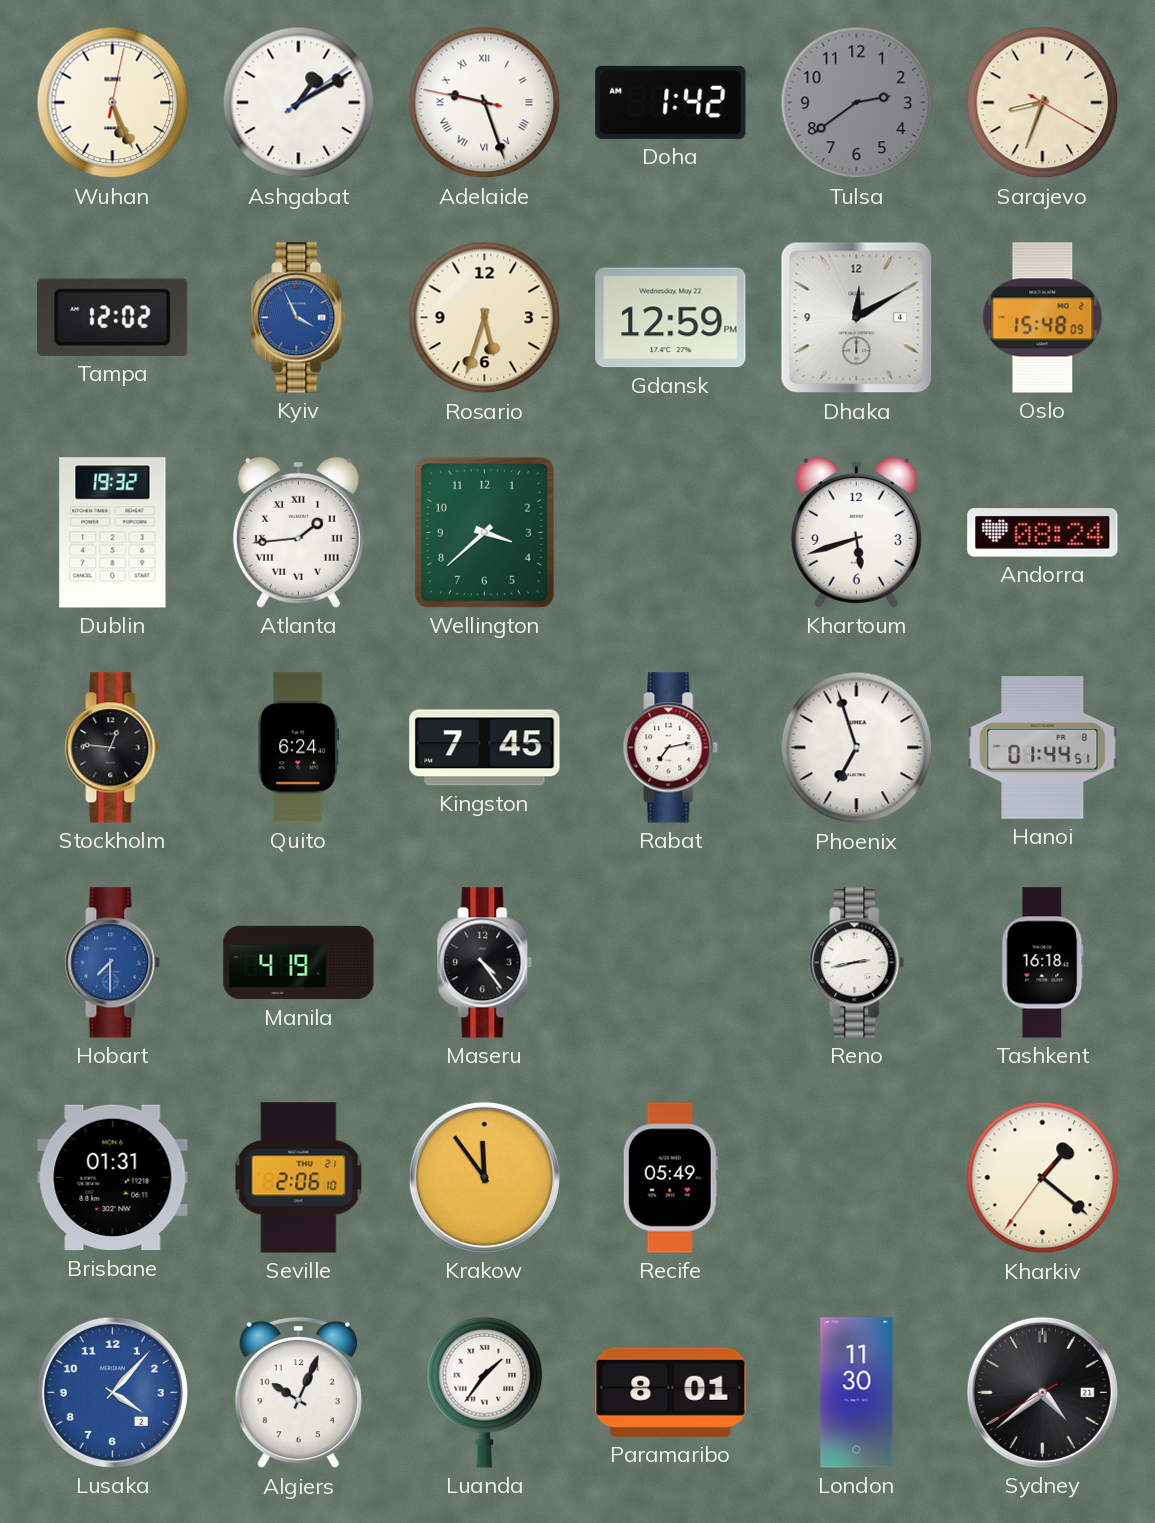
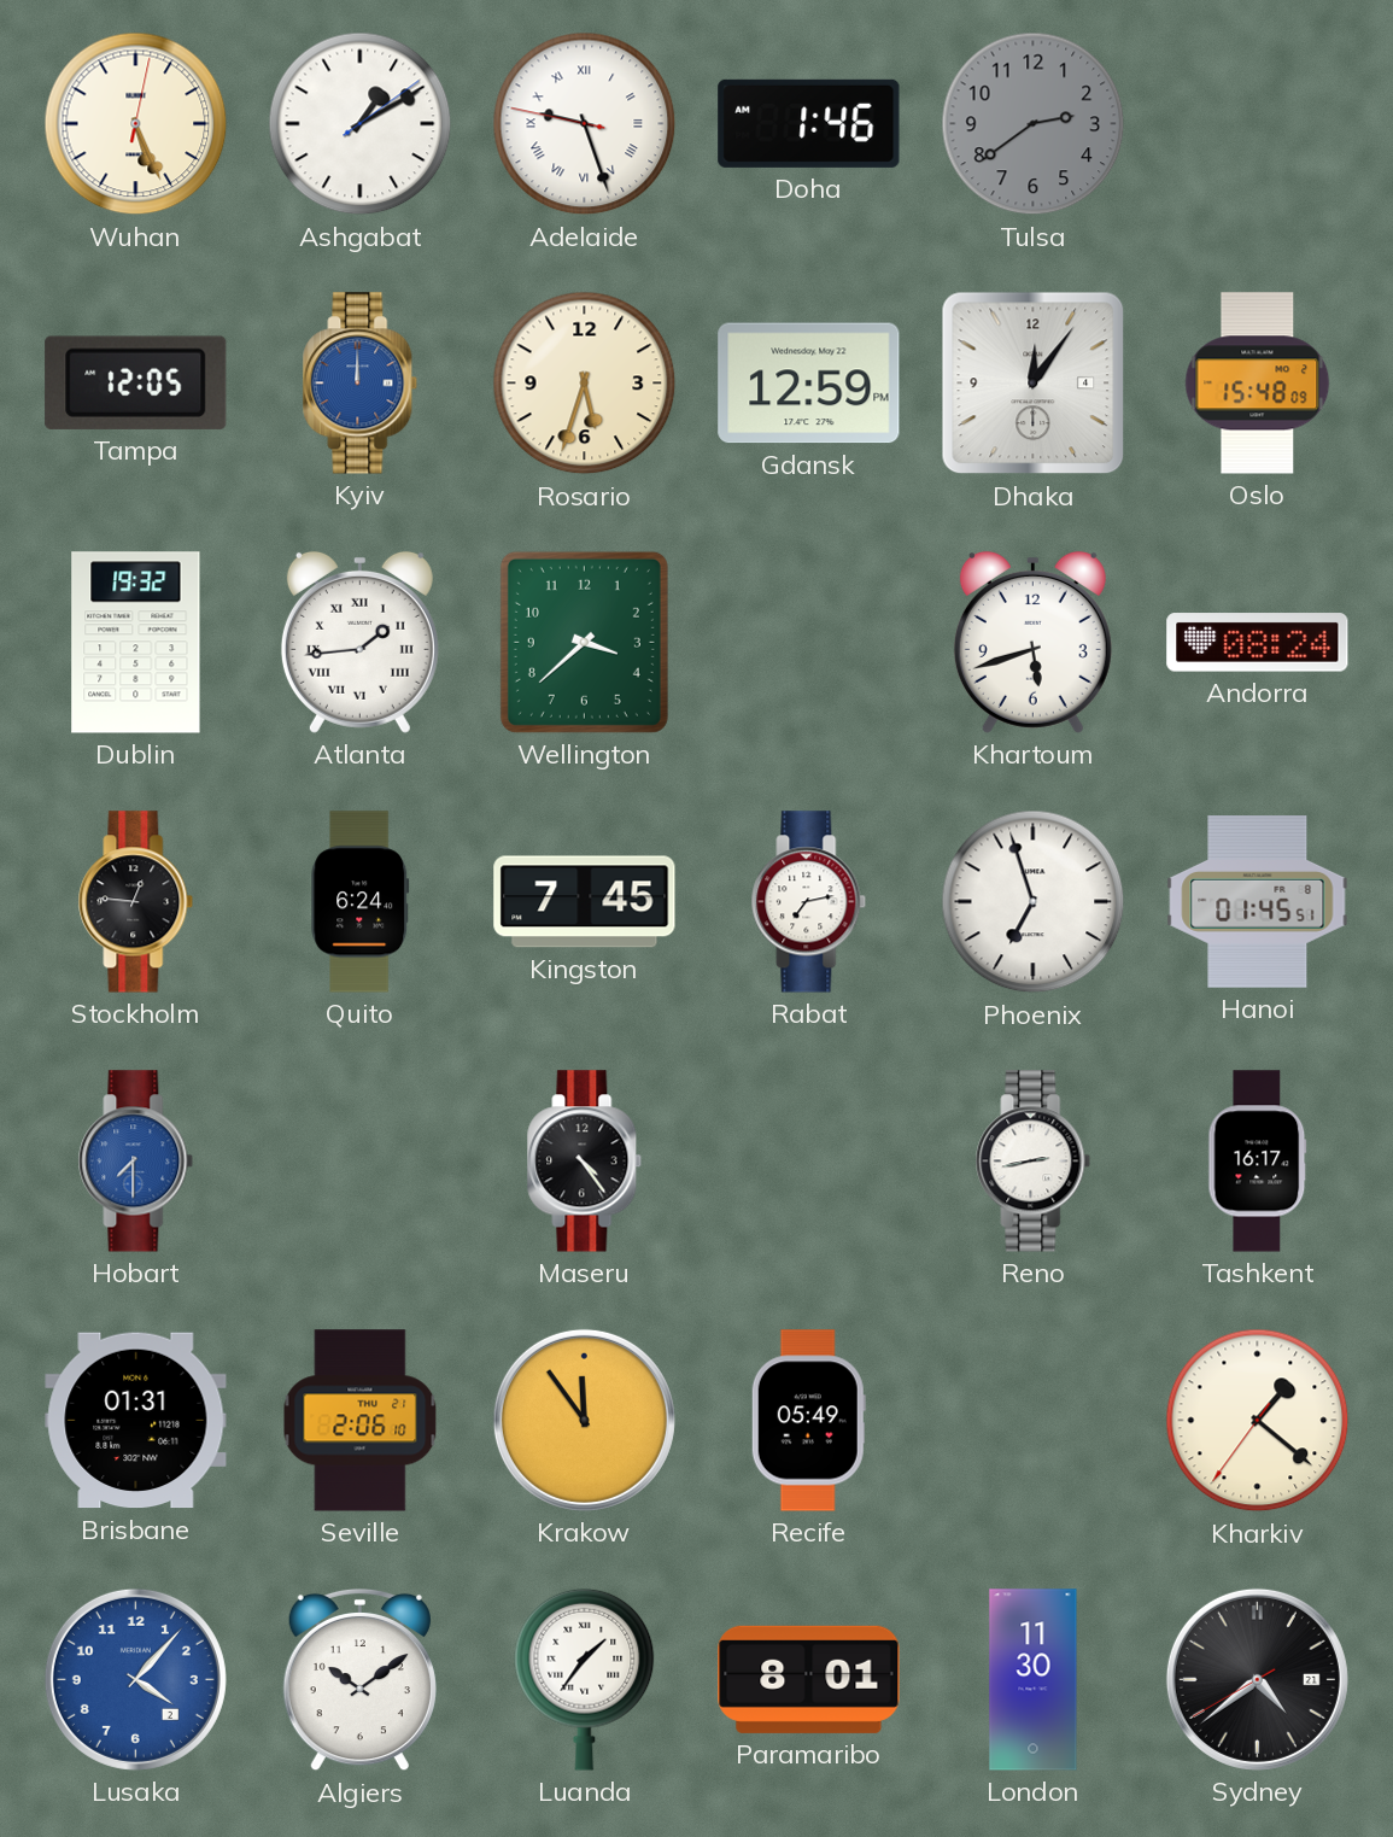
Doha: 1:42 -> 1:46 (809, 123)
Sarajevo: 8:33 -> none (1043, 103)
Tampa: 12:02 -> 12:05 (136, 382)
Kyiv: 3:56 -> 12:00 (361, 384)
Dhaka: 12:10 -> 12:06 (1034, 384)
Hanoi: 01:44 -> 01:45 (1258, 902)
Manila: 4:19 -> none (299, 963)
Tashkent: 16:18 -> 16:17 (1258, 1162)
Algiers: 10:04 -> 10:09 (359, 1680)
